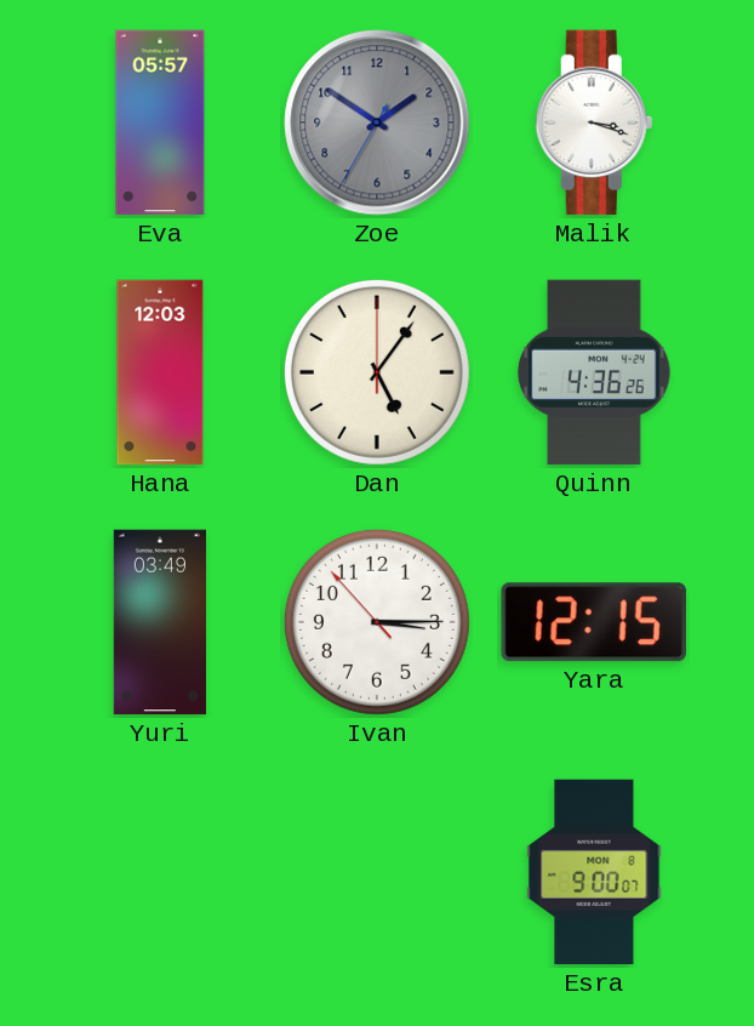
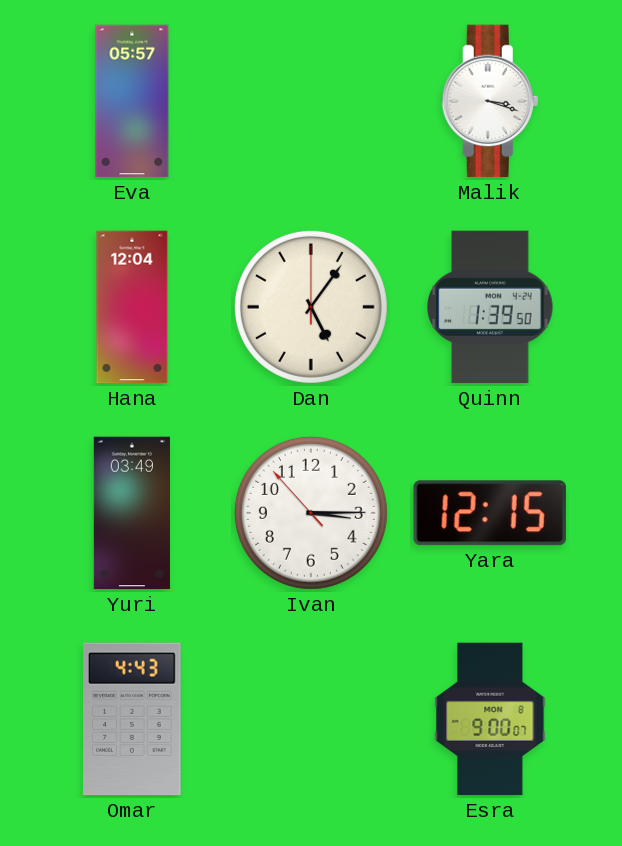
Zoe: 1:50 -> none (377, 122)
Hana: 12:03 -> 12:04 (132, 307)
Quinn: 4:36 -> 1:39 (490, 307)
Omar: none -> 4:43 (132, 719)
